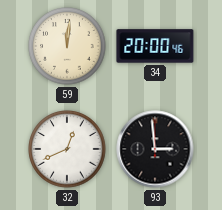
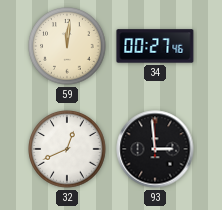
34: 20:00 -> 00:27 (155, 46)
